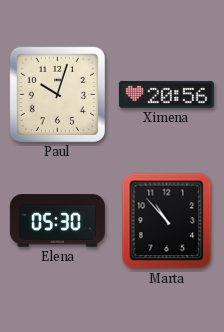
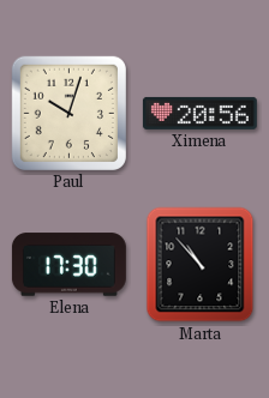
Elena: 05:30 -> 17:30 (68, 265)
